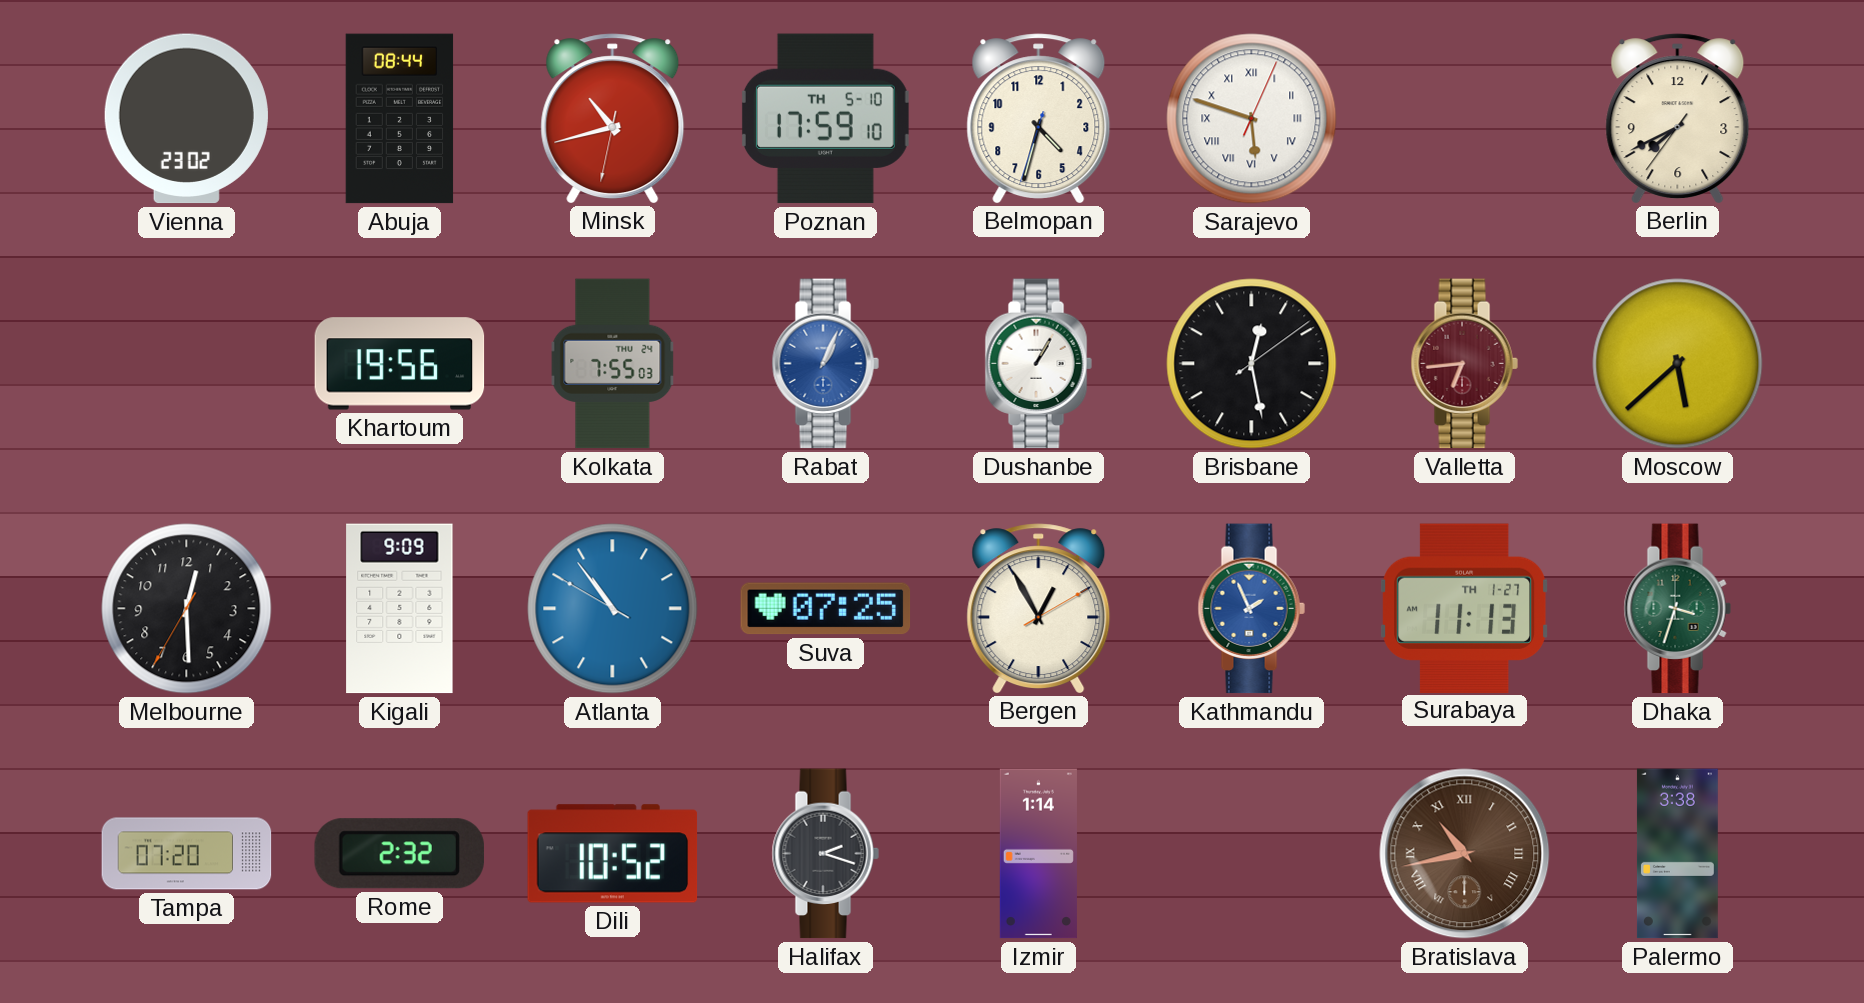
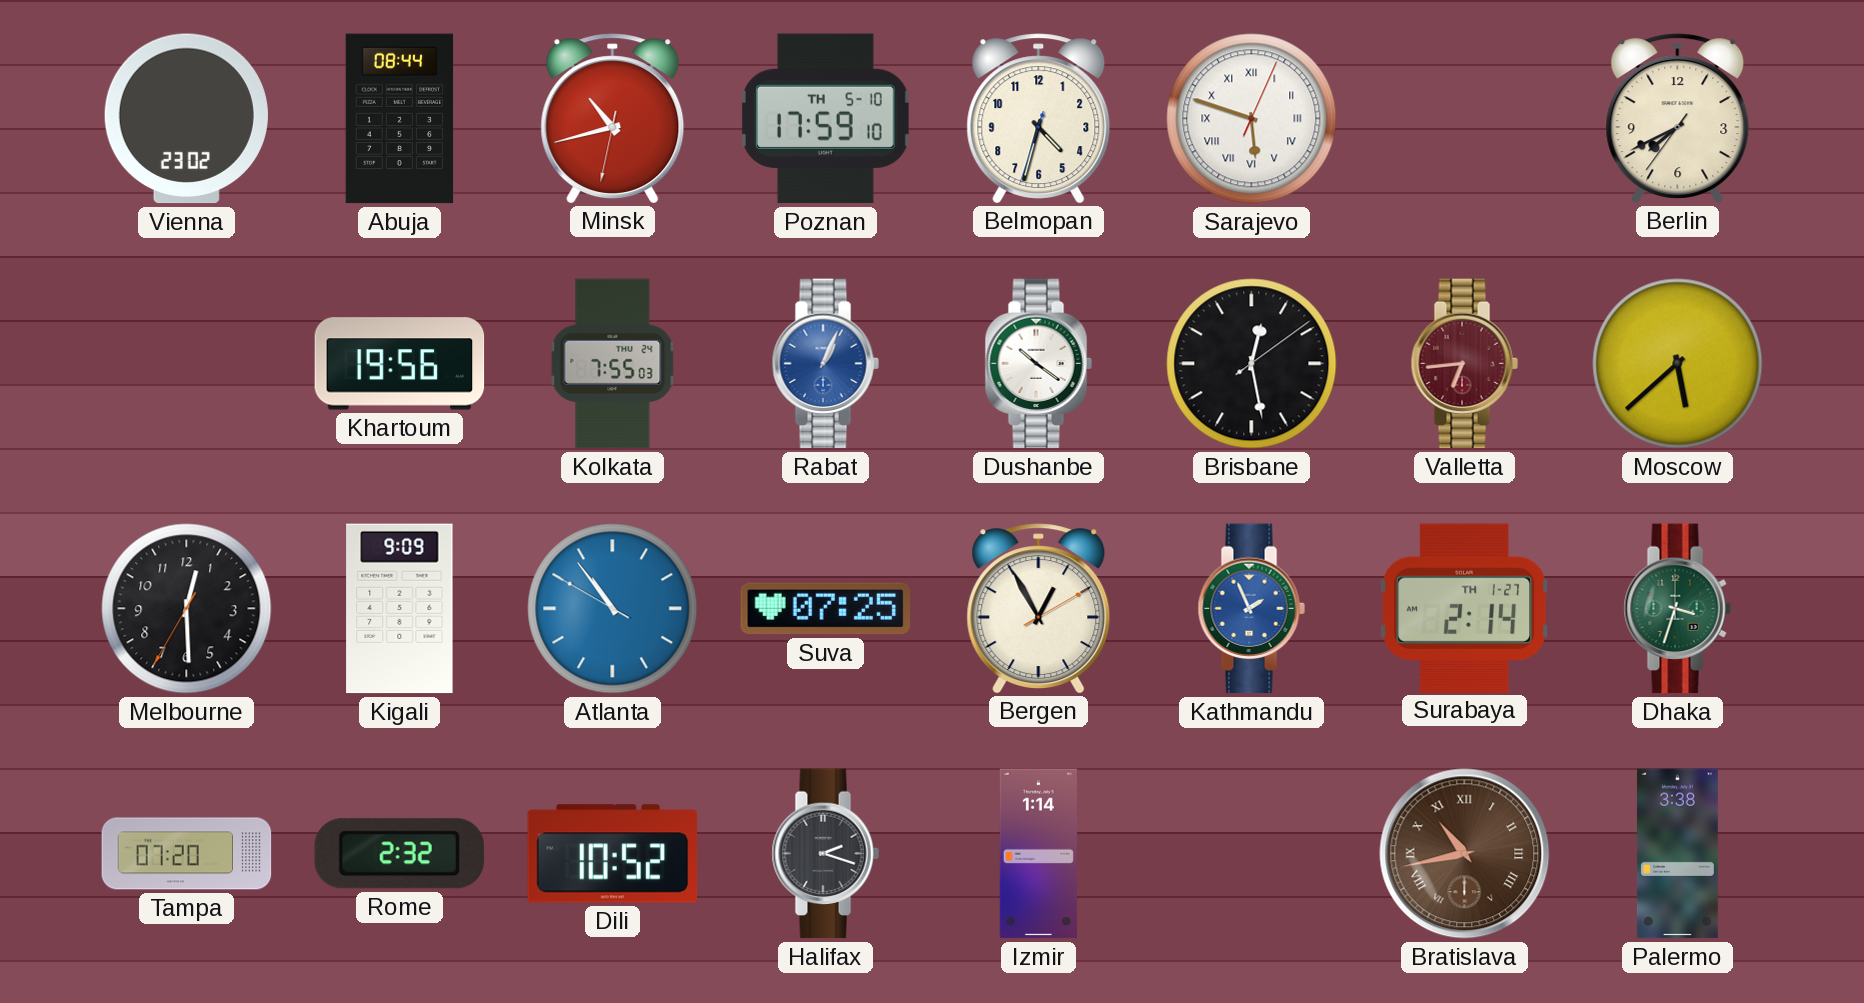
Dushanbe: 1:05 -> 10:21 (1038, 364)
Surabaya: 11:13 -> 2:14 (1464, 608)
